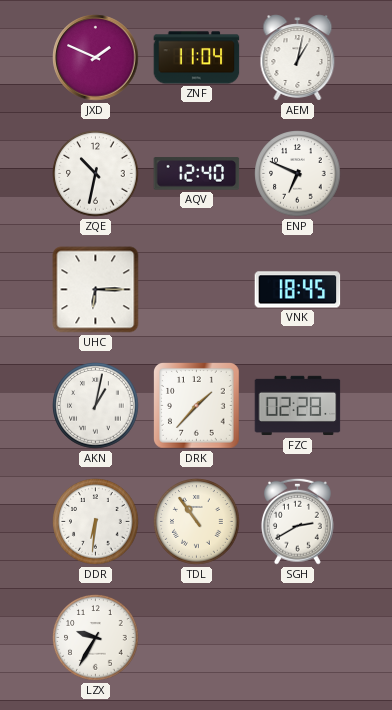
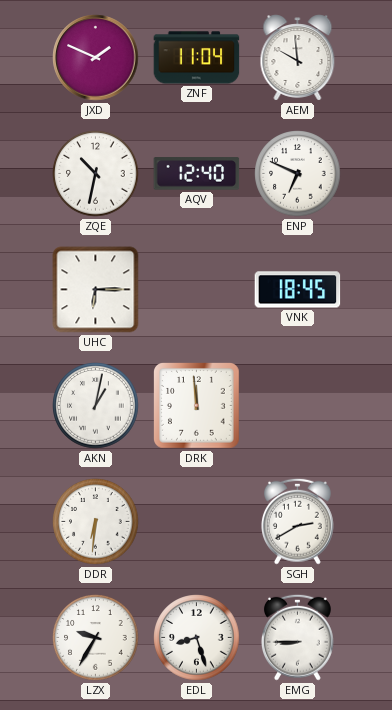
AEM: 1:02 -> 9:59 (298, 58)
DRK: 1:37 -> 11:59 (197, 406)
FZC: 02:28 -> none (298, 406)
TDL: 10:54 -> none (197, 522)
EDL: none -> 8:27 (197, 638)
EMG: none -> 8:45 (297, 637)
